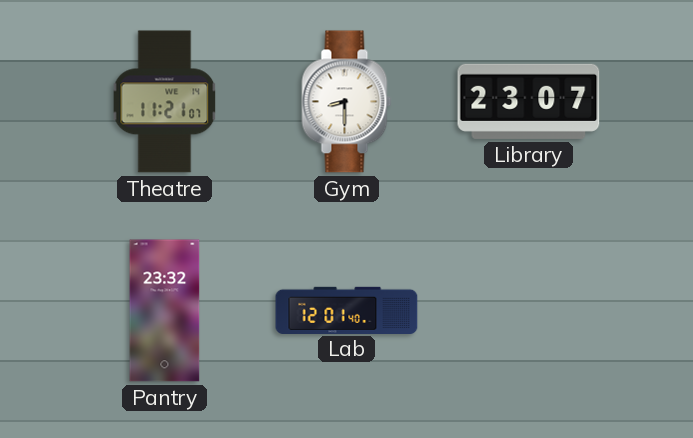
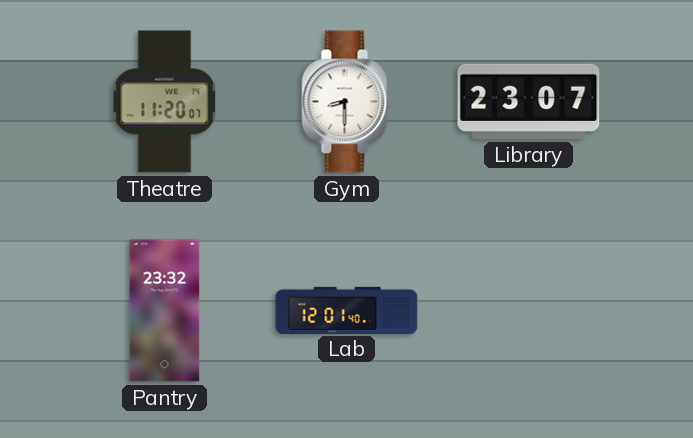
Theatre: 11:21 -> 11:20 (165, 102)
